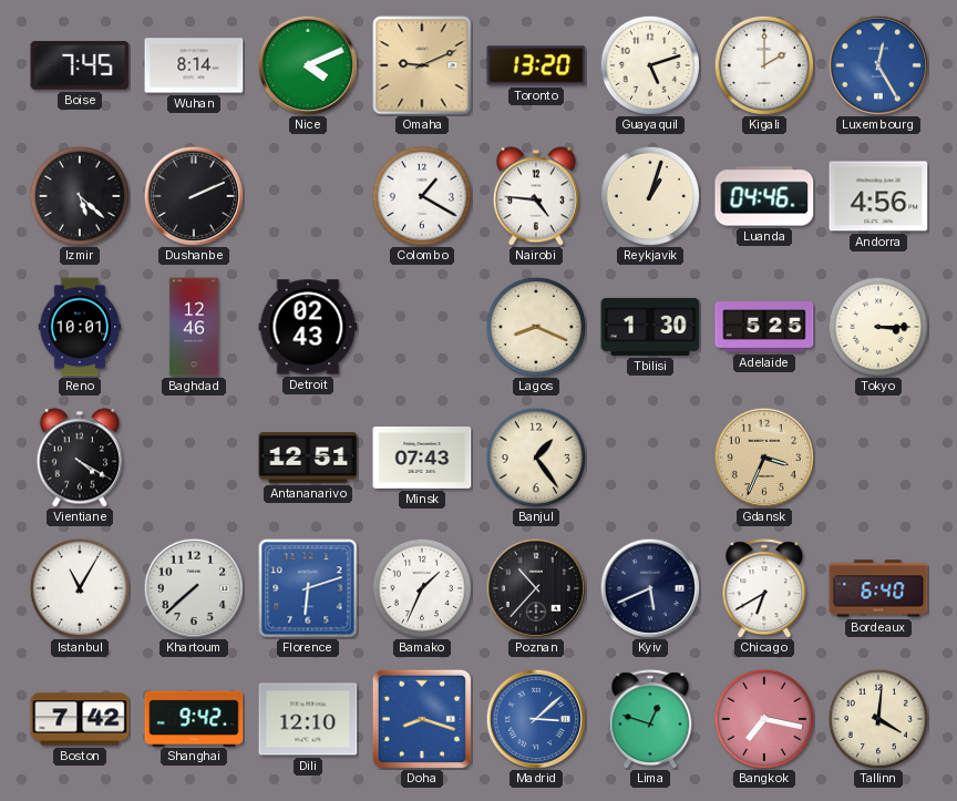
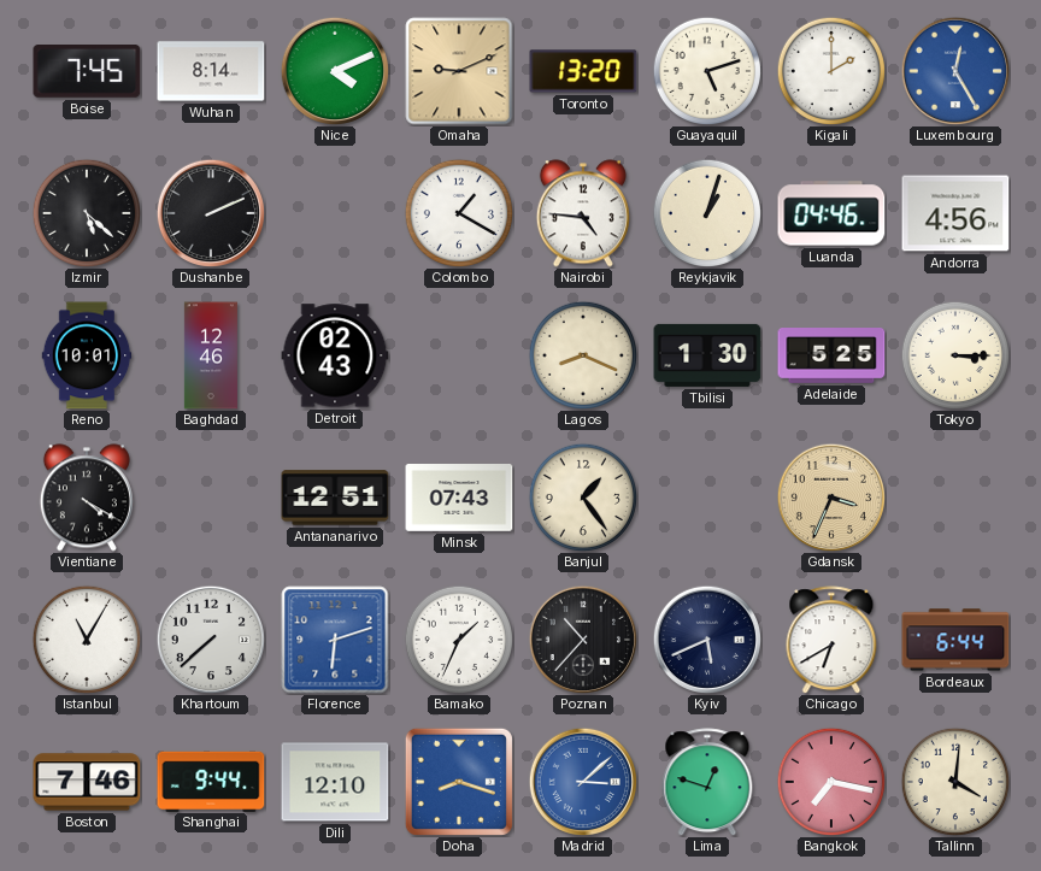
Bordeaux: 6:40 -> 6:44 (955, 640)
Boston: 7:42 -> 7:46 (87, 782)
Shanghai: 9:42 -> 9:44 (211, 781)
